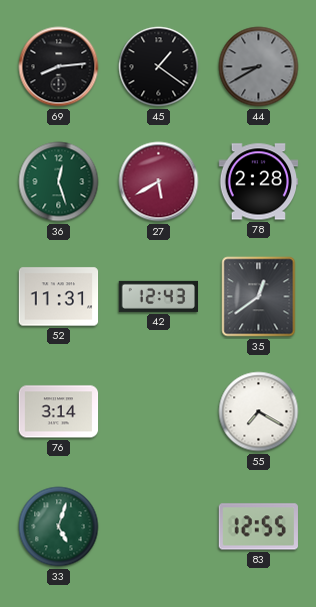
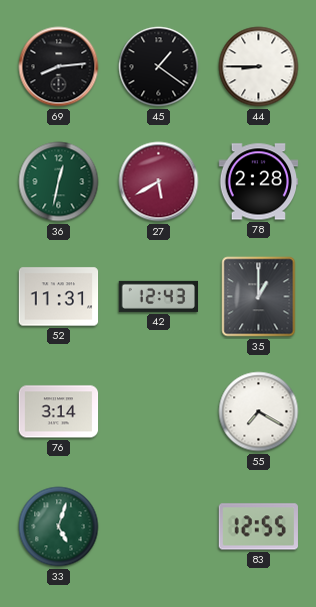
44: 8:40 -> 8:45 (259, 67)
44 dial: grey -> white (259, 67)
36: 12:27 -> 12:32 (59, 182)
35: 12:39 -> 1:00 (259, 297)
